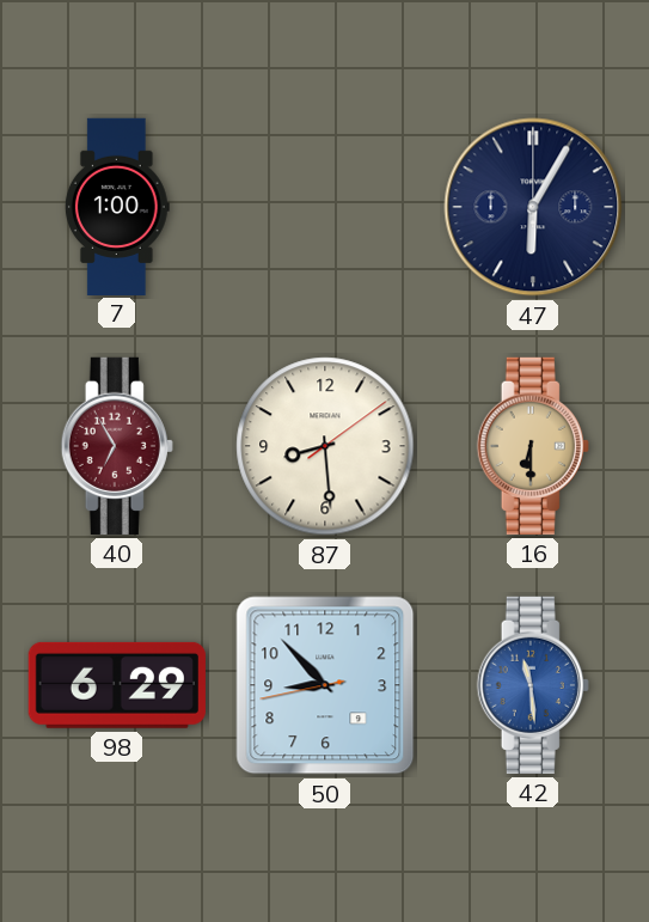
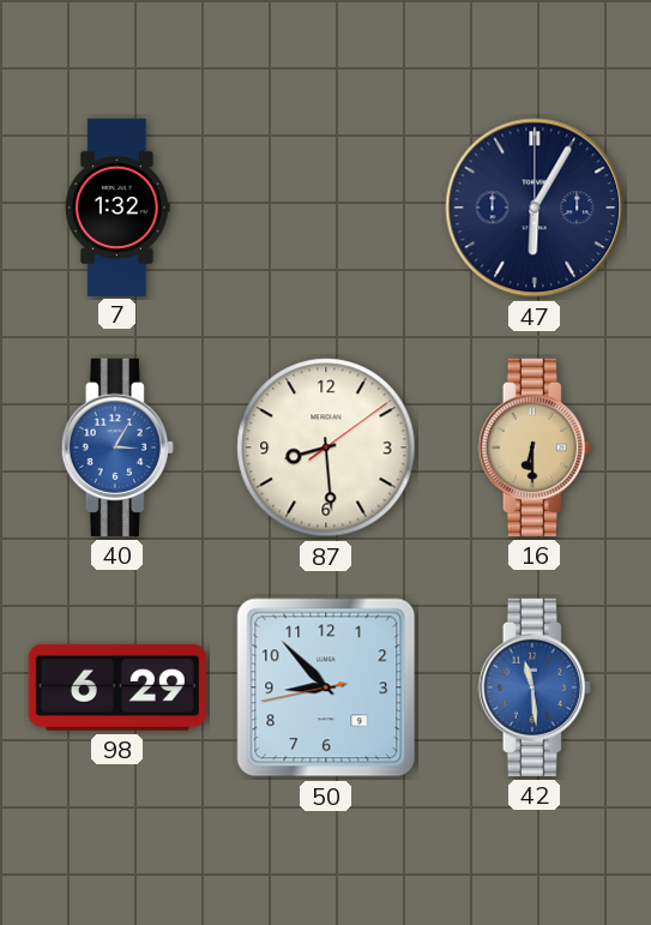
7: 1:00 -> 1:32 (117, 206)
40: 6:55 -> 3:05 (117, 448)
40 dial: burgundy -> blue (117, 448)
